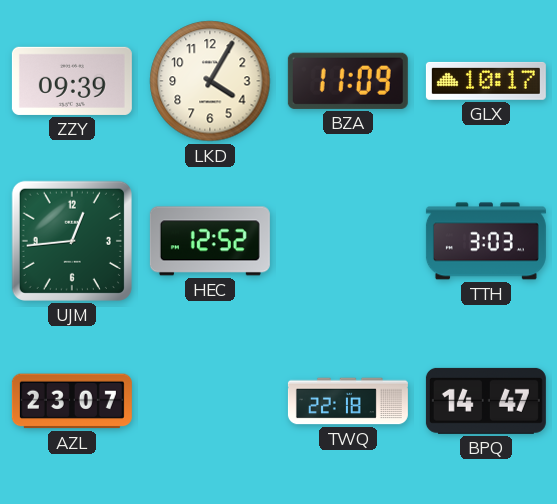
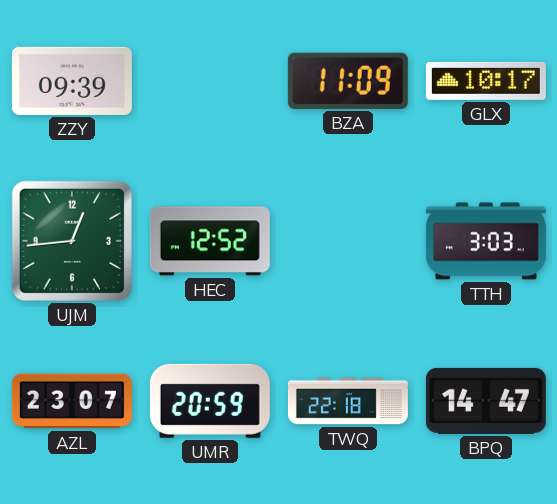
LKD: 4:05 -> none (210, 81)
UMR: none -> 20:59 (210, 401)
